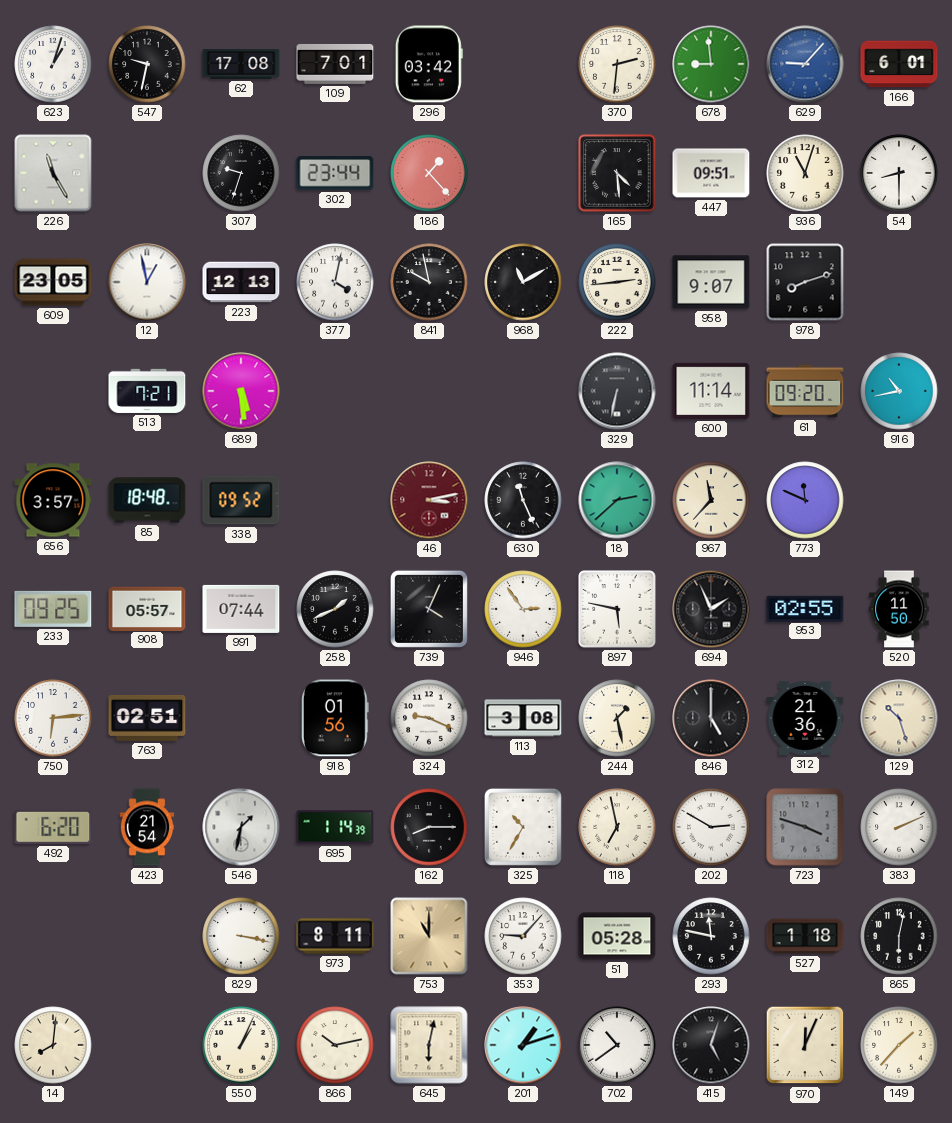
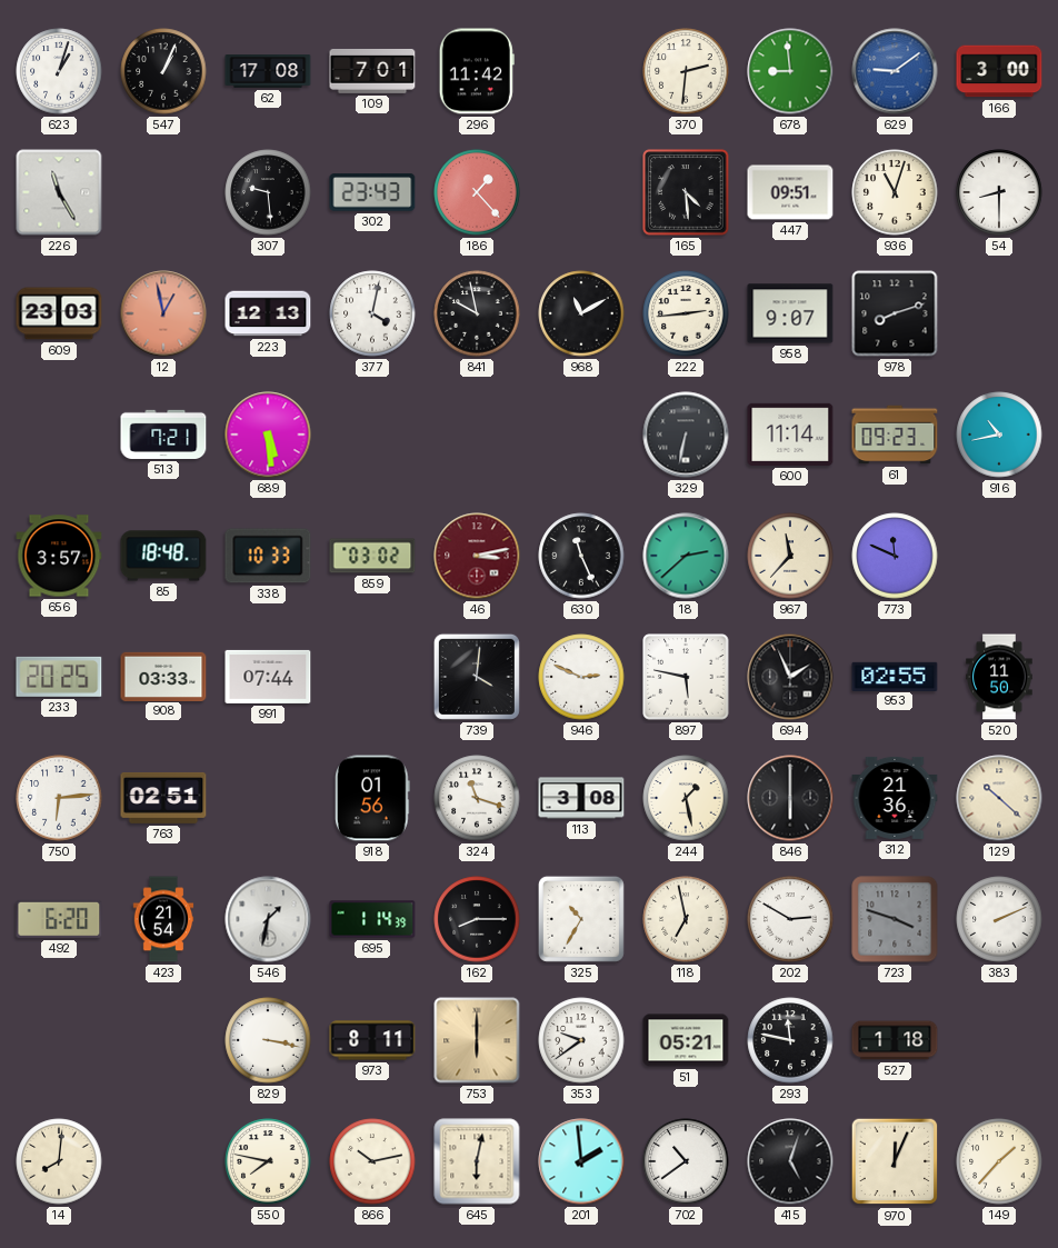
547: 9:32 -> 1:04 (163, 71)
296: 03:42 -> 11:42 (477, 71)
629: 9:07 -> 9:09 (895, 71)
166: 6:01 -> 3:00 (999, 71)
307: 9:33 -> 9:29 (268, 192)
302: 23:44 -> 23:43 (372, 192)
609: 23:05 -> 23:03 (59, 313)
12 dial: white -> salmon (163, 313)
61: 09:20 -> 09:23 (895, 435)
338: 09:52 -> 10:33 (268, 556)
859: none -> 03:02 (372, 556)
233: 09:25 -> 20:25 (59, 677)
908: 05:57 -> 03:33 (163, 676)
258: 1:41 -> none (335, 609)
739: 4:04 -> 4:01 (477, 677)
946: 2:54 -> 2:49 (581, 677)
324: 9:19 -> 11:18 (477, 798)
846: 5:00 -> 6:00 (790, 798)
129: 10:27 -> 10:22 (999, 798)
753: 11:00 -> 6:00 (477, 1040)
353: 9:07 -> 9:39 (581, 1040)
51: 05:28 -> 05:21 (686, 1040)
865: 6:02 -> none (899, 936)
550: 1:04 -> 7:47 (268, 1161)
201: 1:12 -> 1:59 (581, 1161)
